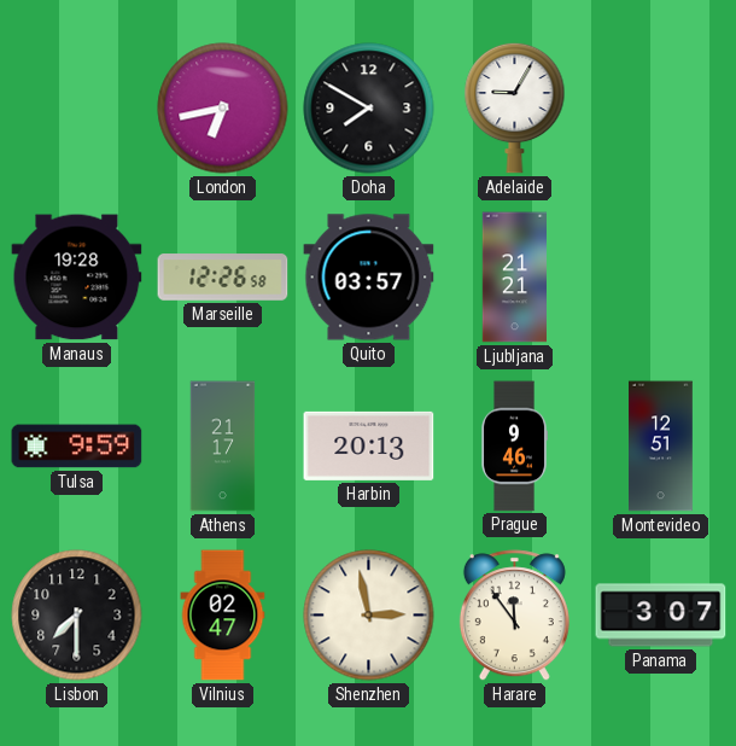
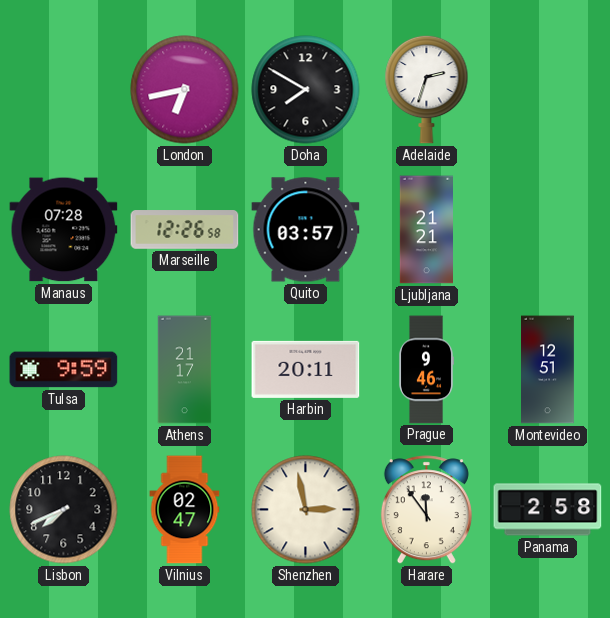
Adelaide: 9:05 -> 2:33 (427, 89)
Manaus: 19:28 -> 07:28 (64, 230)
Harbin: 20:13 -> 20:11 (306, 369)
Lisbon: 7:30 -> 7:41 (64, 510)
Panama: 3:07 -> 2:58 (548, 510)
